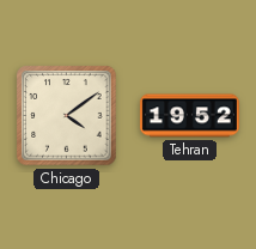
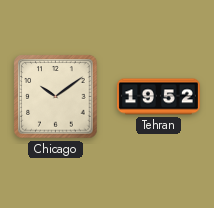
Chicago: 4:09 -> 10:09 (56, 97)
